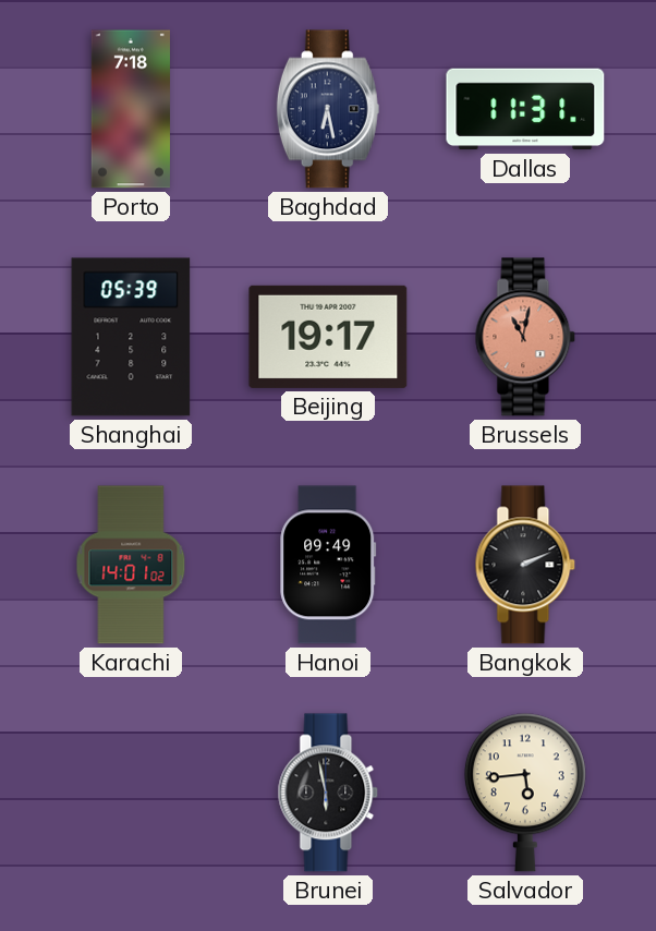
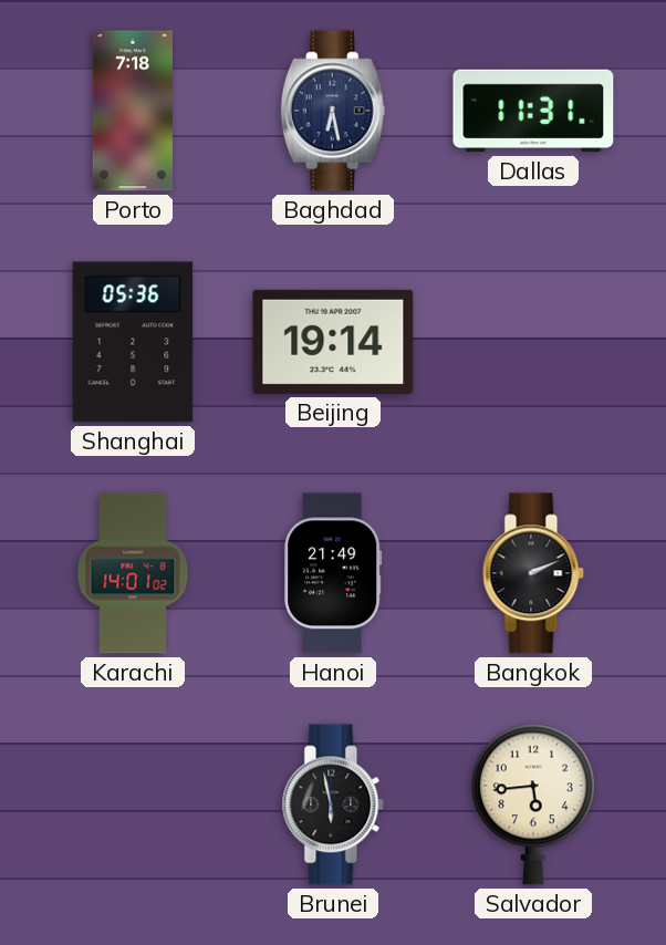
Shanghai: 05:39 -> 05:36 (133, 342)
Beijing: 19:17 -> 19:14 (333, 342)
Brussels: 11:02 -> none (525, 337)
Hanoi: 09:49 -> 21:49 (333, 573)
